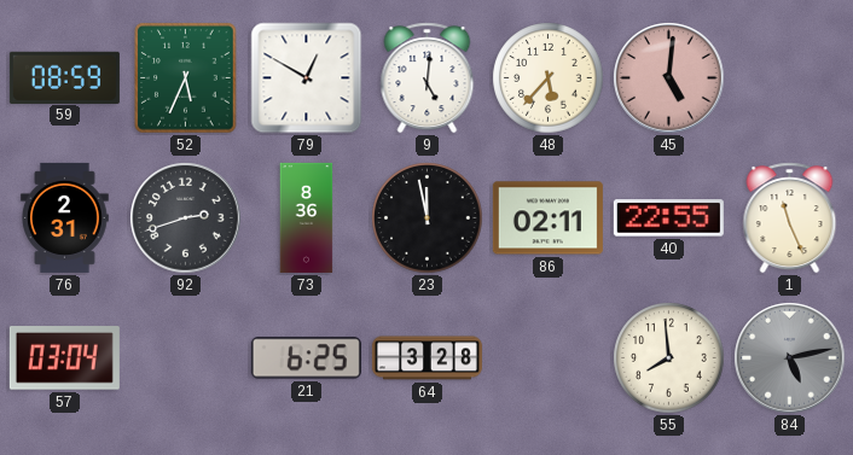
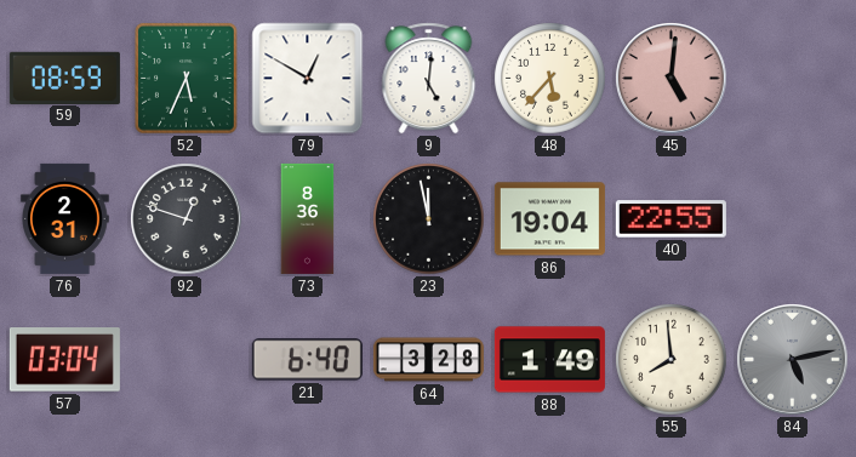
92: 2:42 -> 12:48 (187, 219)
86: 02:11 -> 19:04 (549, 219)
1: 11:26 -> none (790, 218)
21: 6:25 -> 6:40 (307, 360)
88: none -> 1:49 (549, 360)
